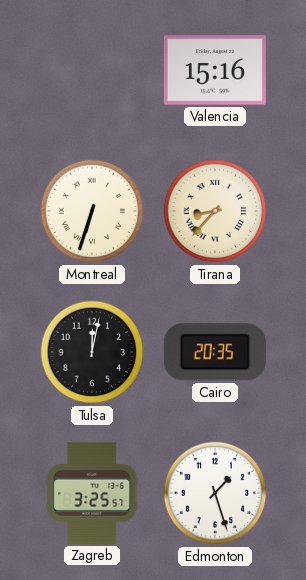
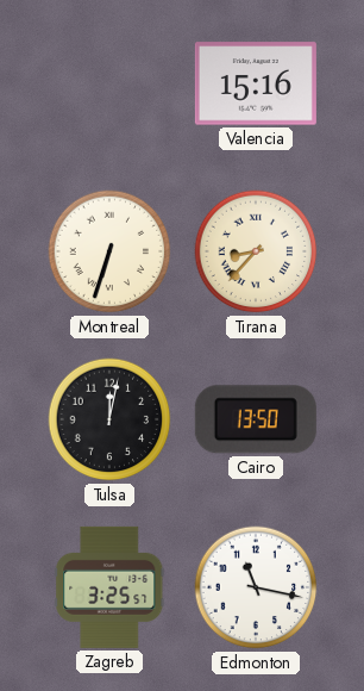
Cairo: 20:35 -> 13:50 (256, 419)
Edmonton: 1:27 -> 11:17 (256, 587)
